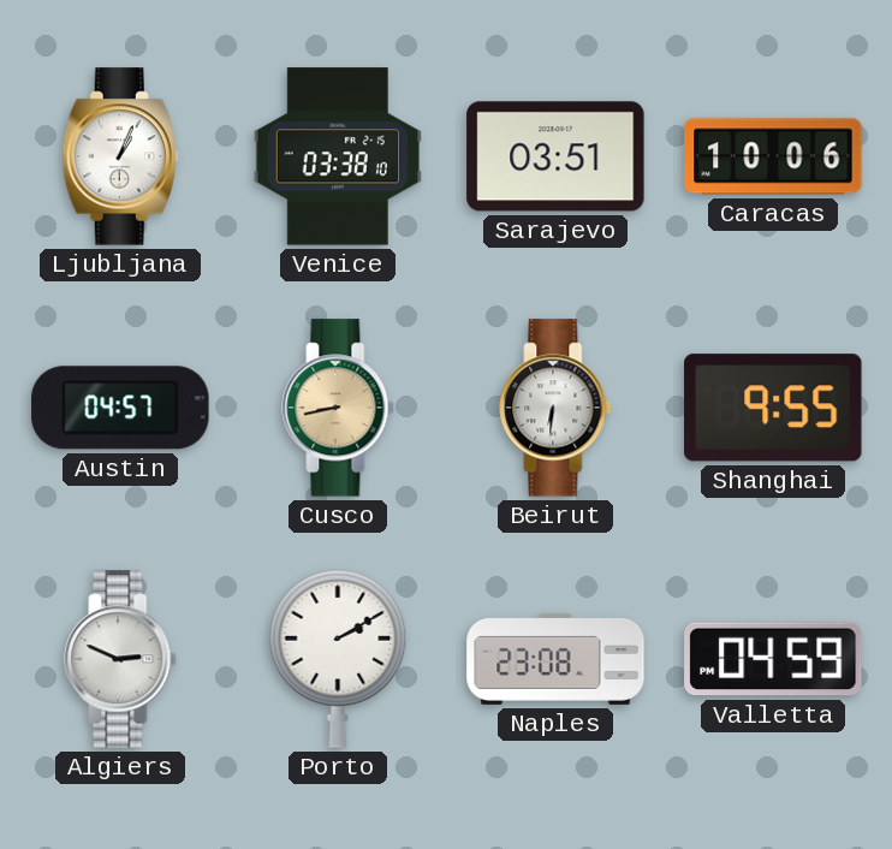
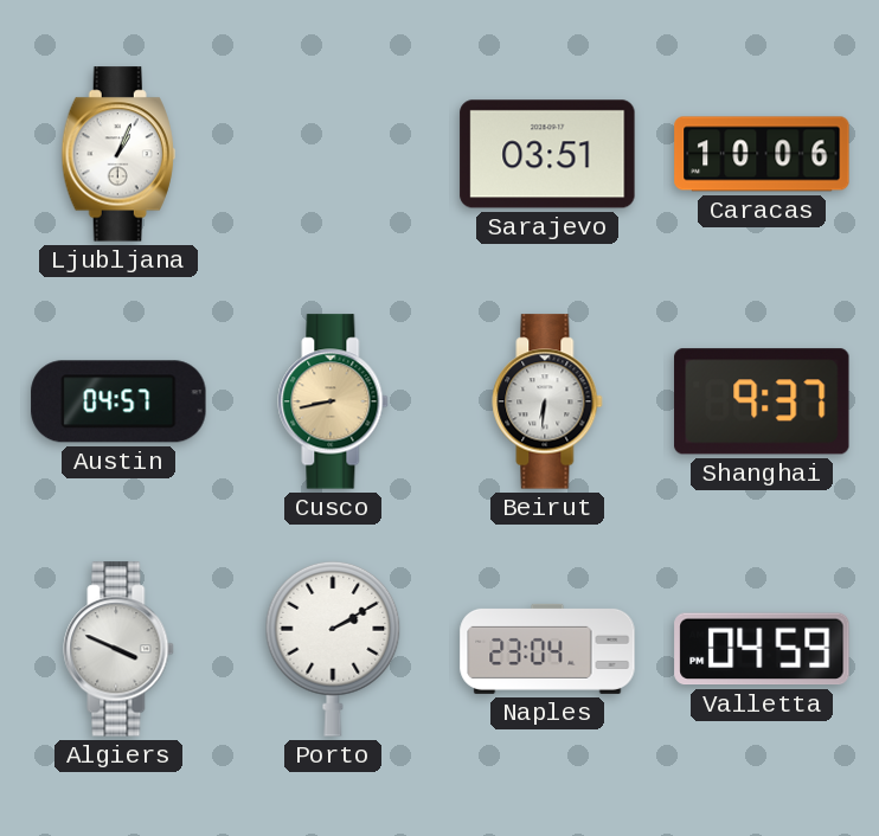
Venice: 03:38 -> none (338, 156)
Shanghai: 9:55 -> 9:37 (762, 401)
Algiers: 2:49 -> 3:49 (118, 649)
Naples: 23:08 -> 23:04 (547, 649)
